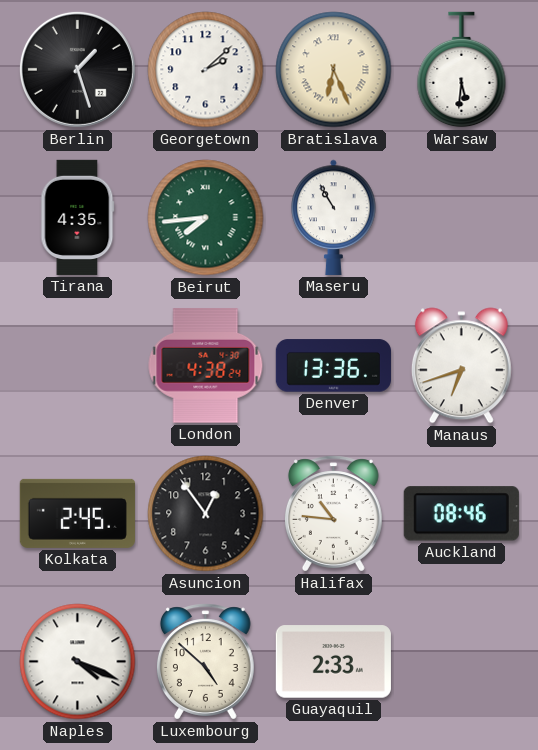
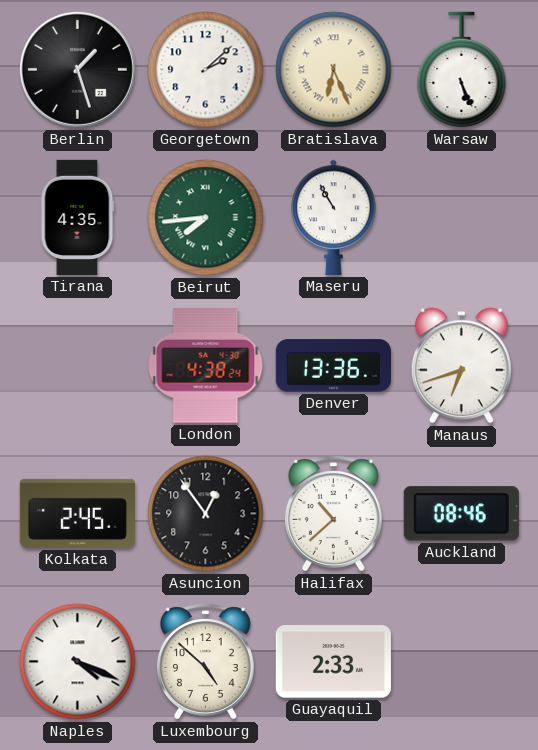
Warsaw: 5:31 -> 5:26 (462, 70)
Halifax: 10:46 -> 10:38 (333, 514)
